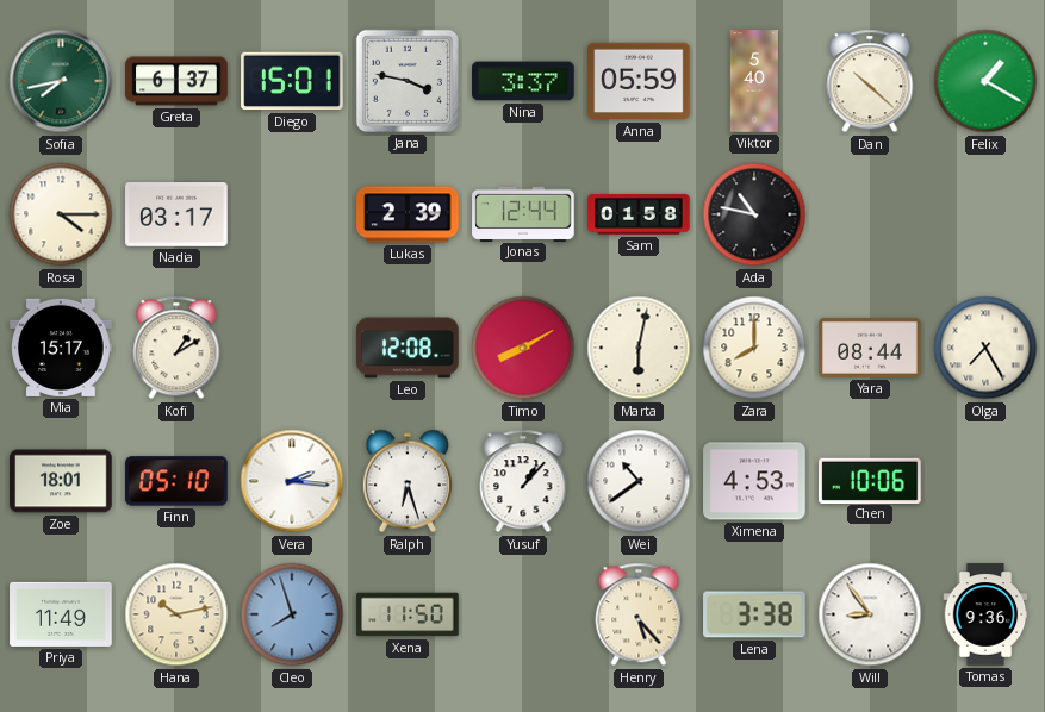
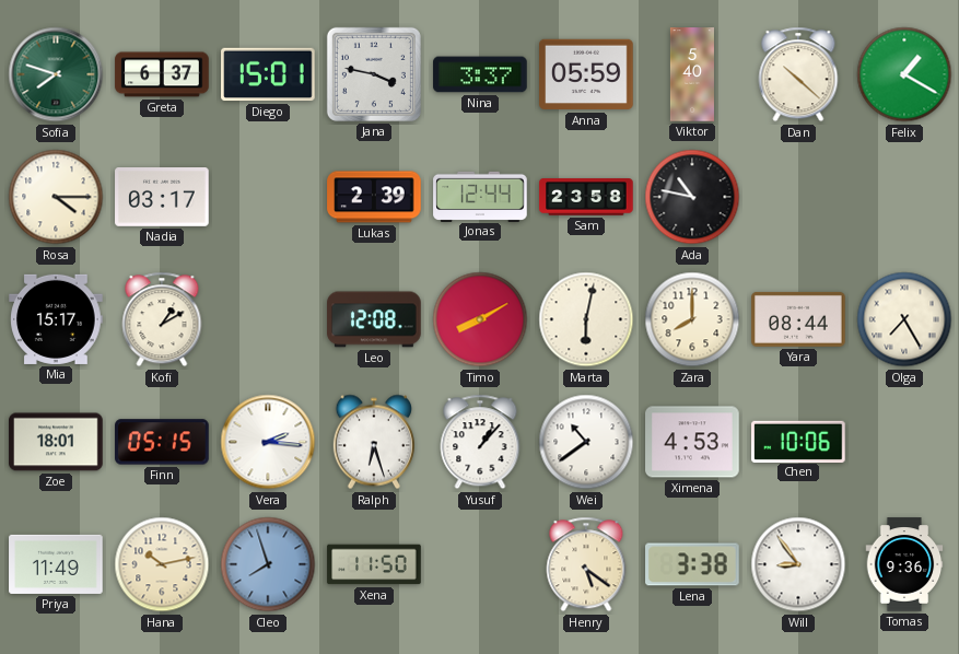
Sofia: 7:43 -> 7:48 (56, 74)
Sam: 01:58 -> 23:58 (586, 197)
Finn: 05:10 -> 05:15 (162, 442)
Henry: 5:23 -> 5:21 (586, 564)
